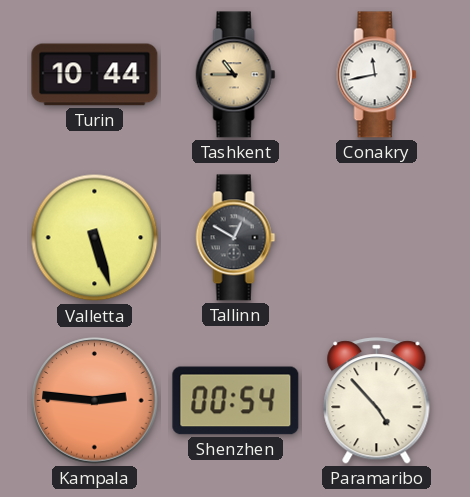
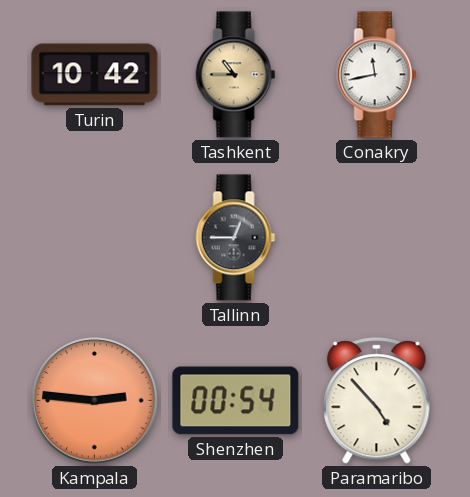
Turin: 10:44 -> 10:42 (95, 75)
Valletta: 5:27 -> none (95, 238)
Tallinn: 12:50 -> 12:45 (236, 238)
